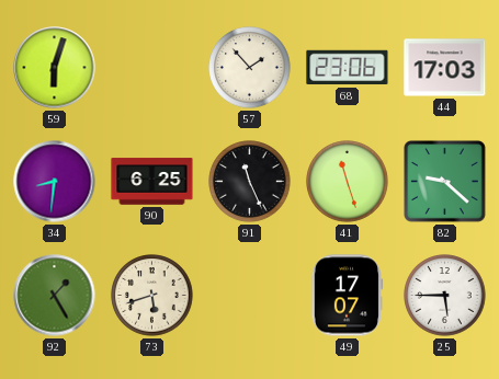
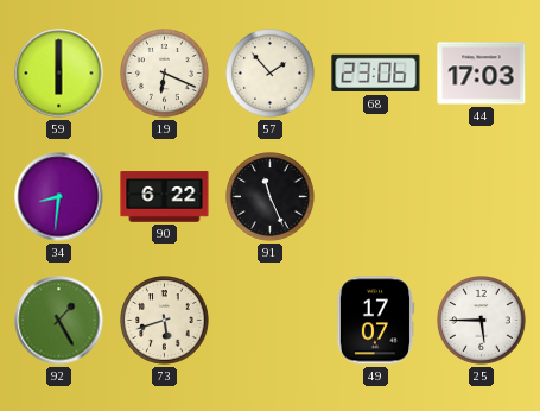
59: 6:03 -> 6:00 (59, 74)
19: none -> 6:19 (165, 74)
90: 6:25 -> 6:22 (165, 197)
41: 11:27 -> none (348, 182)
82: 9:22 -> none (444, 181)
